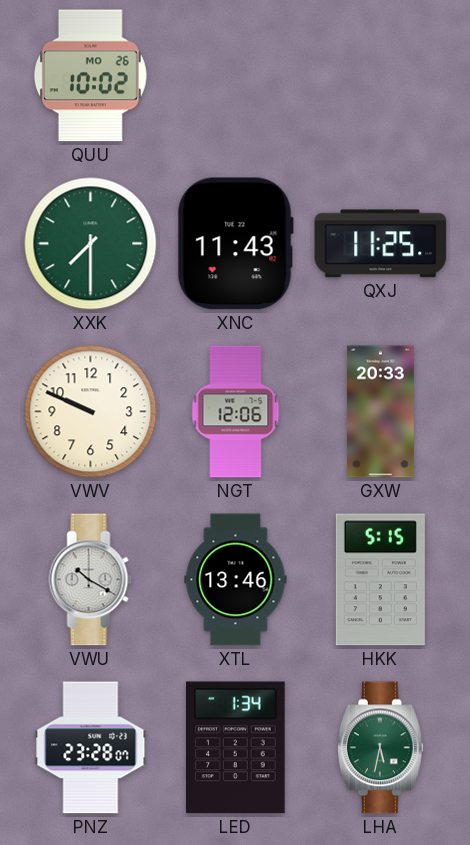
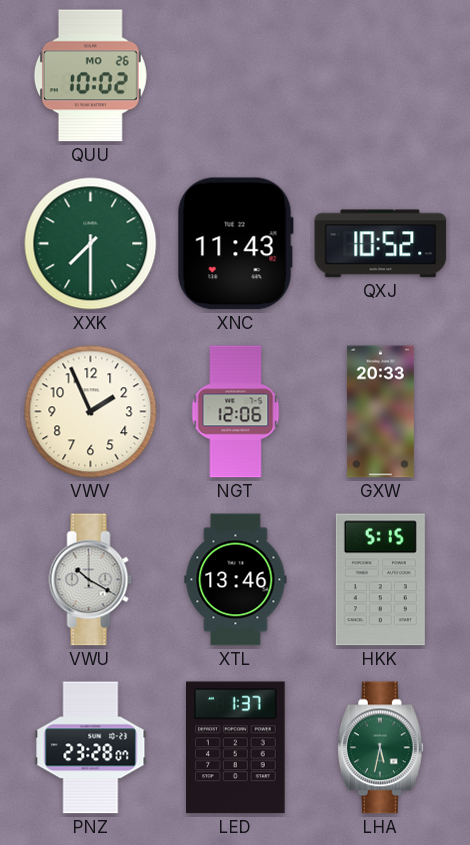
QXJ: 11:25 -> 10:52 (381, 244)
VWV: 9:49 -> 1:56 (91, 412)
LED: 1:34 -> 1:37 (236, 748)
